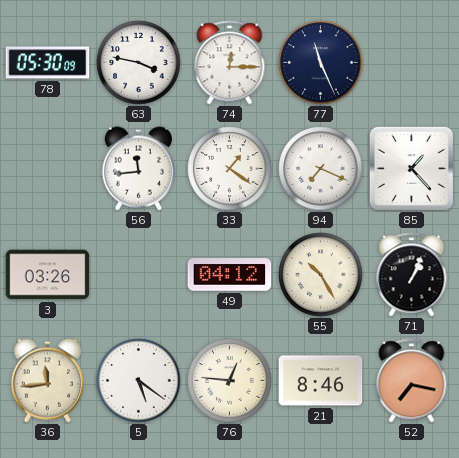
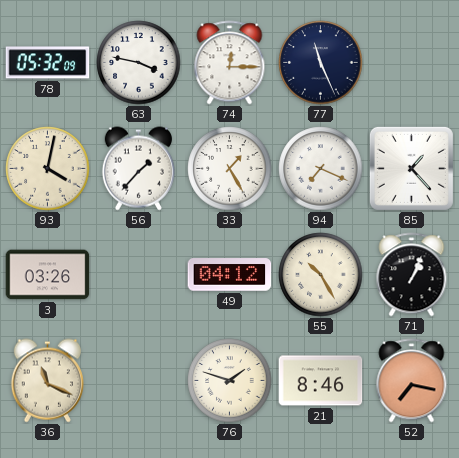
78: 05:30 -> 05:32 (48, 63)
93: none -> 4:02 (48, 169)
56: 11:44 -> 1:37 (138, 169)
33: 1:21 -> 1:25 (230, 169)
36: 11:44 -> 11:19 (47, 381)
5: 5:21 -> none (139, 381)
76: 12:46 -> 1:48 (230, 381)
